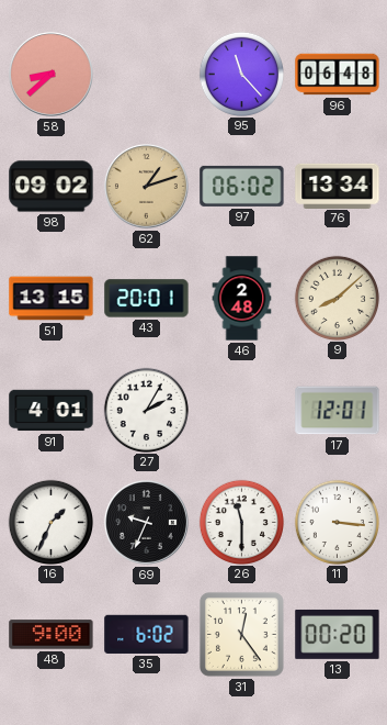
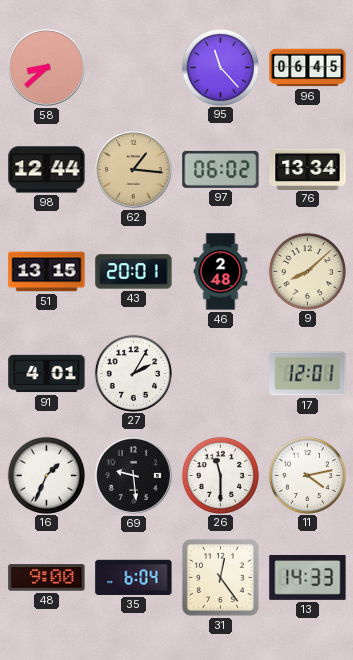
96: 06:48 -> 06:45 (308, 68)
98: 09:02 -> 12:44 (47, 170)
62: 1:12 -> 1:16 (133, 169)
69: 9:34 -> 9:29 (133, 475)
11: 3:16 -> 4:13 (307, 475)
35: 6:02 -> 6:04 (134, 577)
13: 00:20 -> 14:33 (308, 578)
